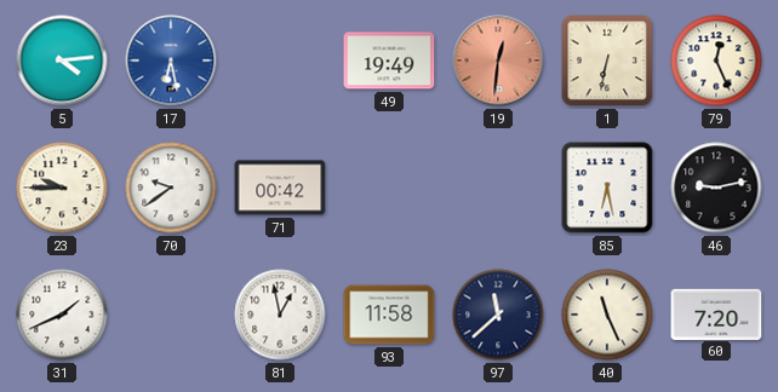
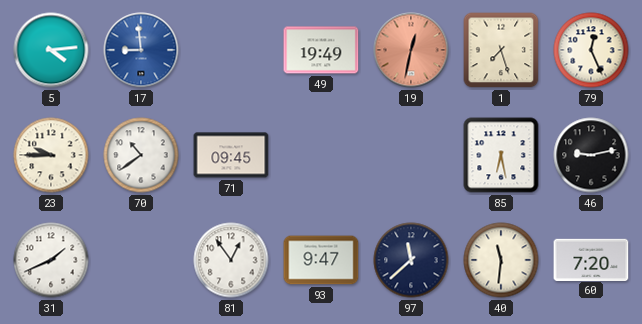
17: 6:28 -> 8:59 (141, 50)
19: 12:31 -> 12:32 (411, 50)
1: 6:32 -> 7:27 (501, 50)
70: 9:39 -> 10:39 (141, 155)
71: 00:42 -> 09:45 (231, 155)
81: 12:58 -> 12:54 (231, 260)
93: 11:58 -> 9:47 (321, 260)
40: 11:26 -> 11:31 (501, 260)
